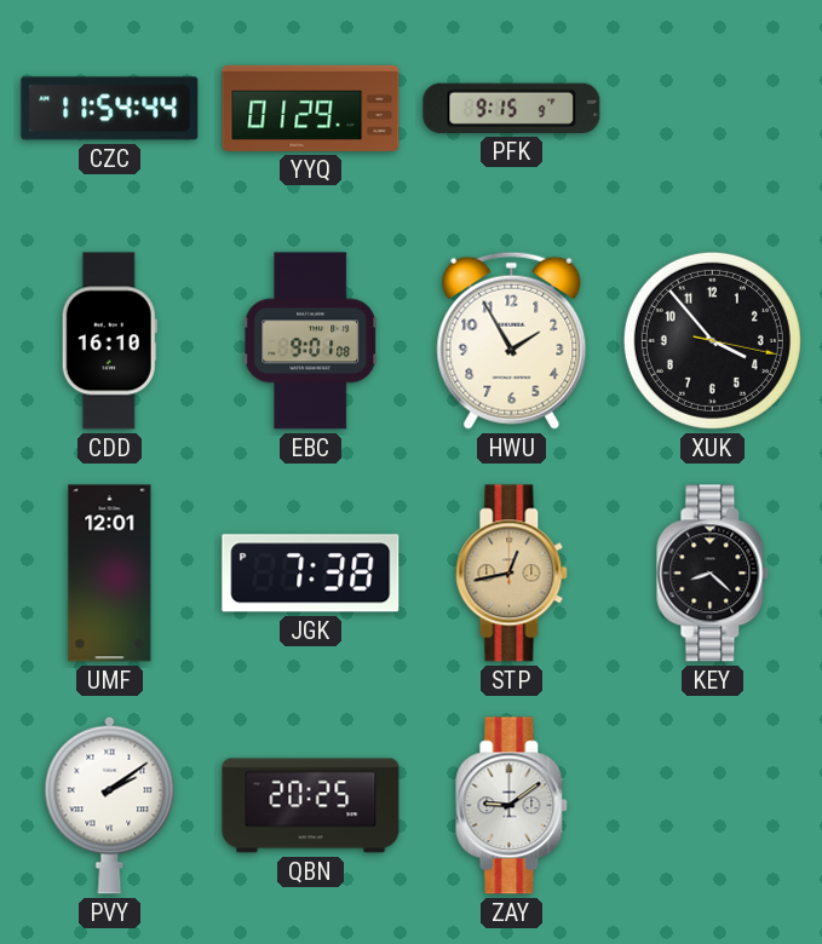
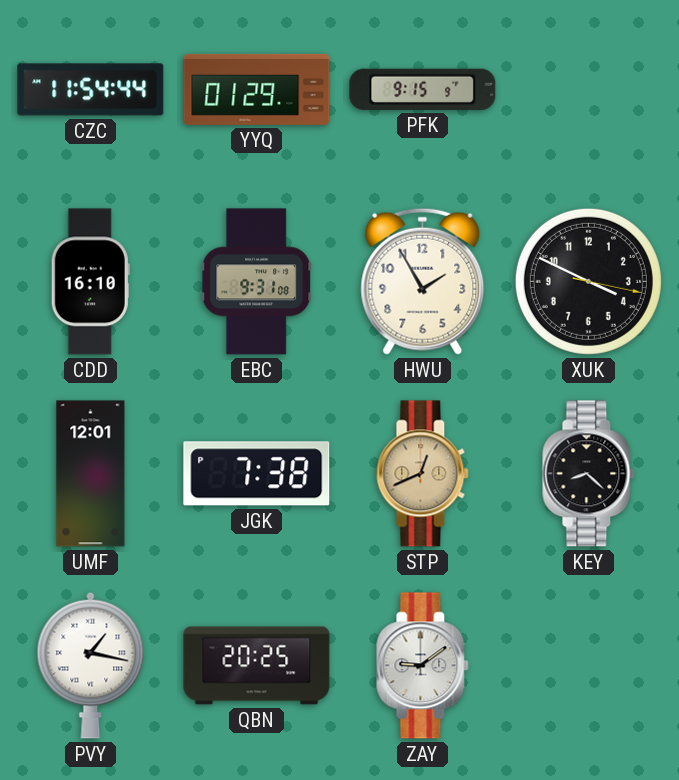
EBC: 9:01 -> 9:31 (257, 282)
XUK: 3:53 -> 3:49 (588, 281)
STP: 12:43 -> 12:41 (423, 474)
PVY: 2:09 -> 1:17 (91, 665)
